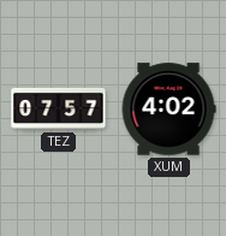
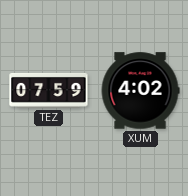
TEZ: 07:57 -> 07:59 (49, 90)
